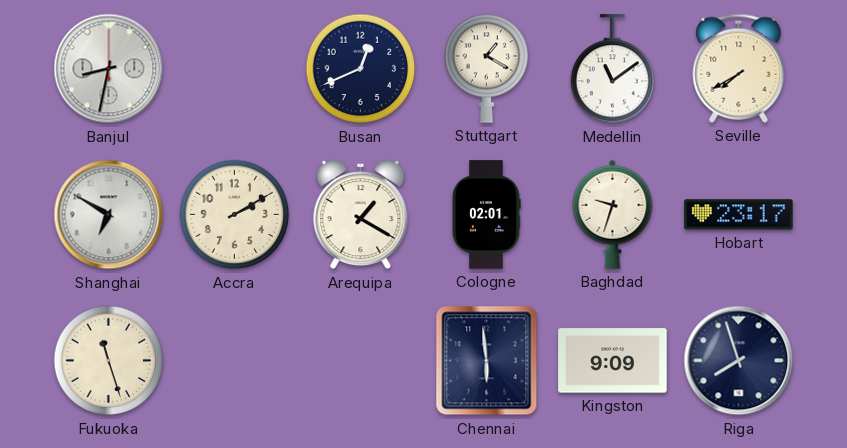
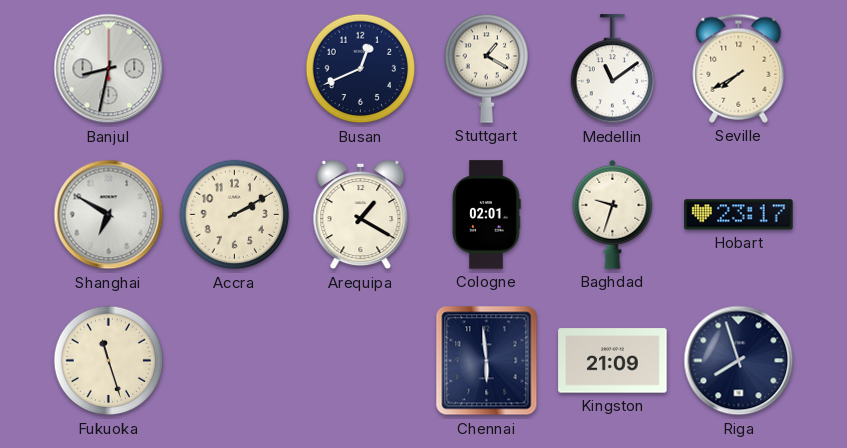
Kingston: 9:09 -> 21:09 (613, 361)
